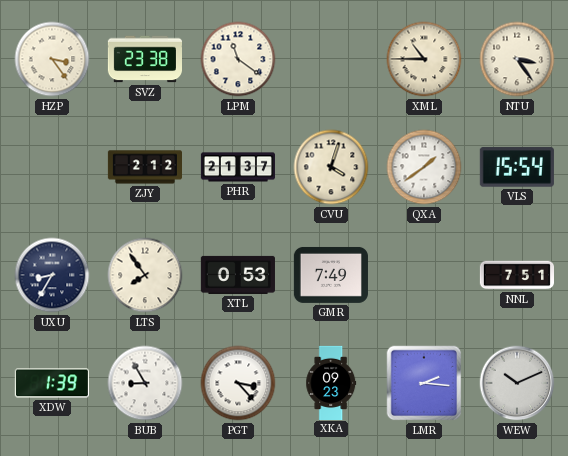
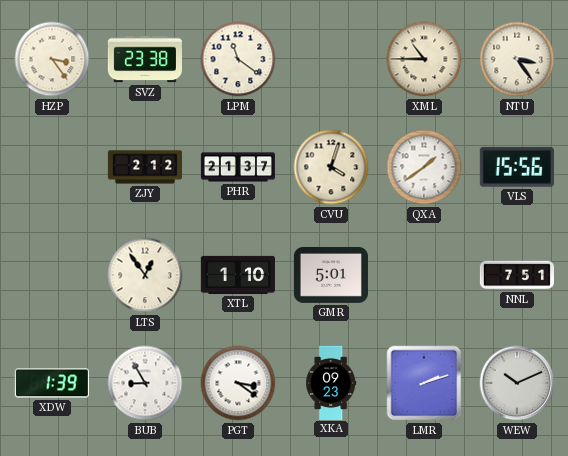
VLS: 15:54 -> 15:56 (517, 167)
UXU: 8:35 -> none (52, 275)
LTS: 7:54 -> 12:54 (145, 275)
XTL: 0:53 -> 1:10 (238, 275)
GMR: 7:49 -> 5:01 (331, 275)
PGT: 3:23 -> 3:21 (238, 383)
LMR: 2:16 -> 2:12 (424, 383)
